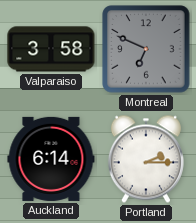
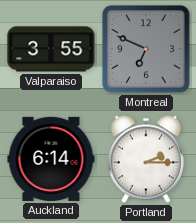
Valparaiso: 3:58 -> 3:55 (51, 49)
